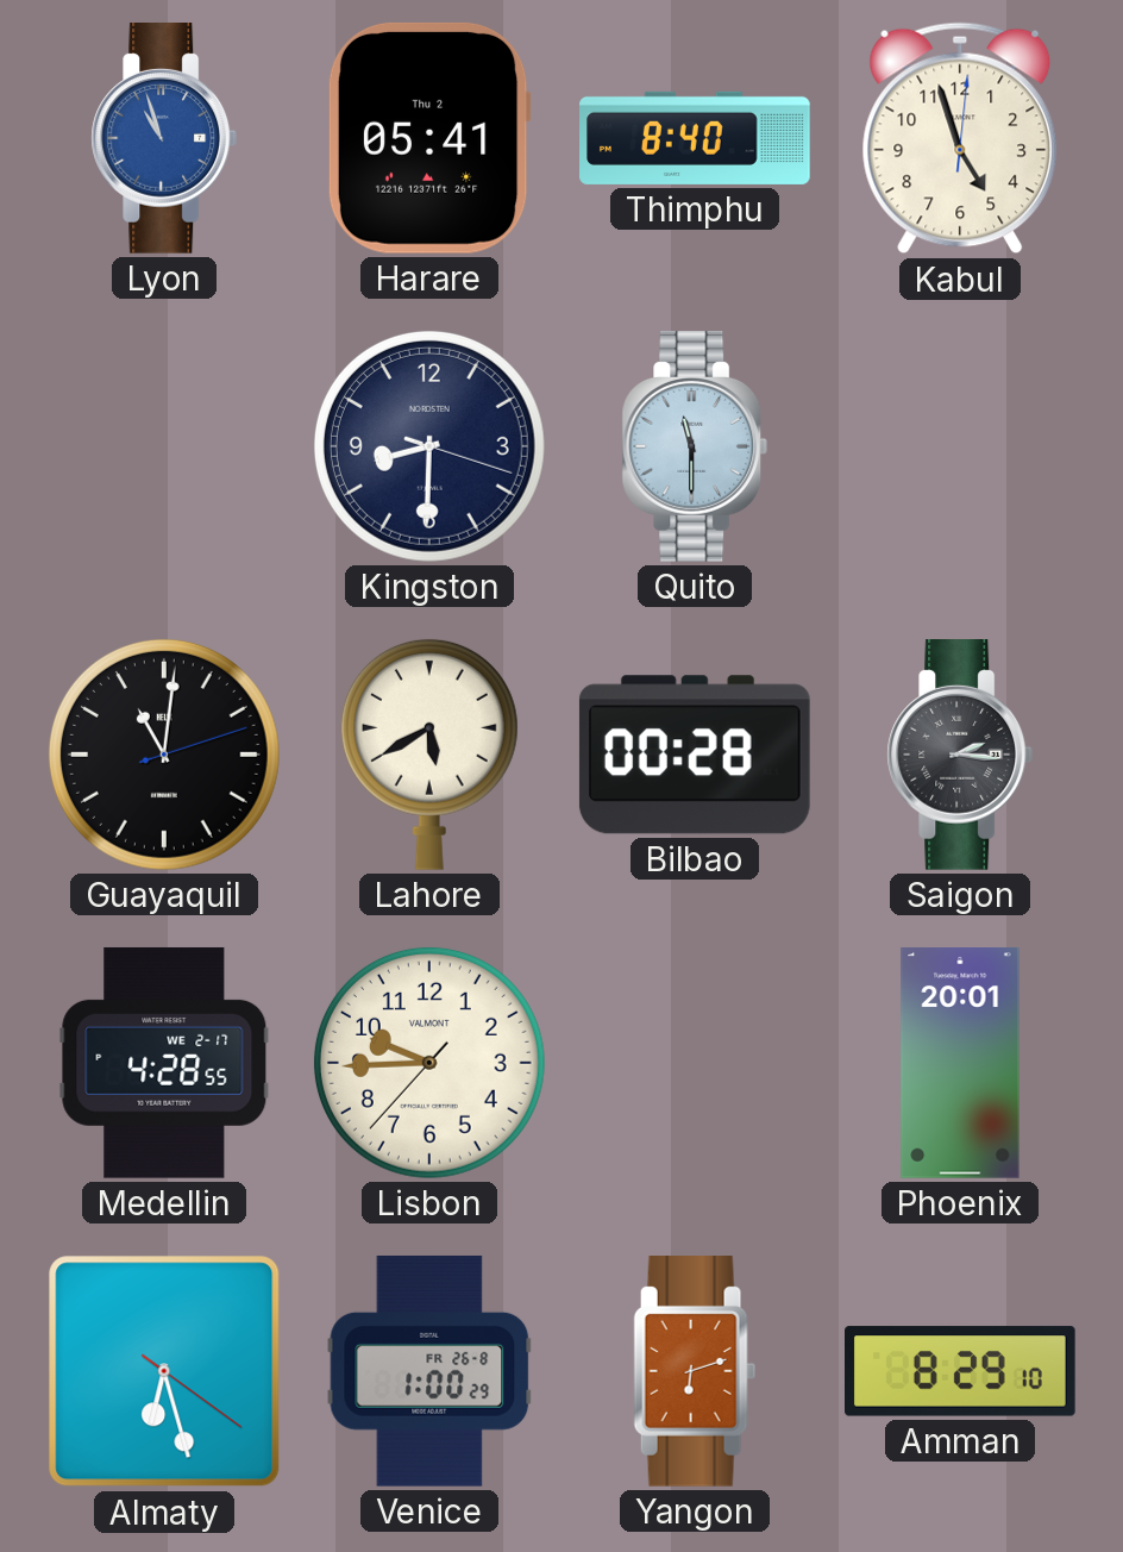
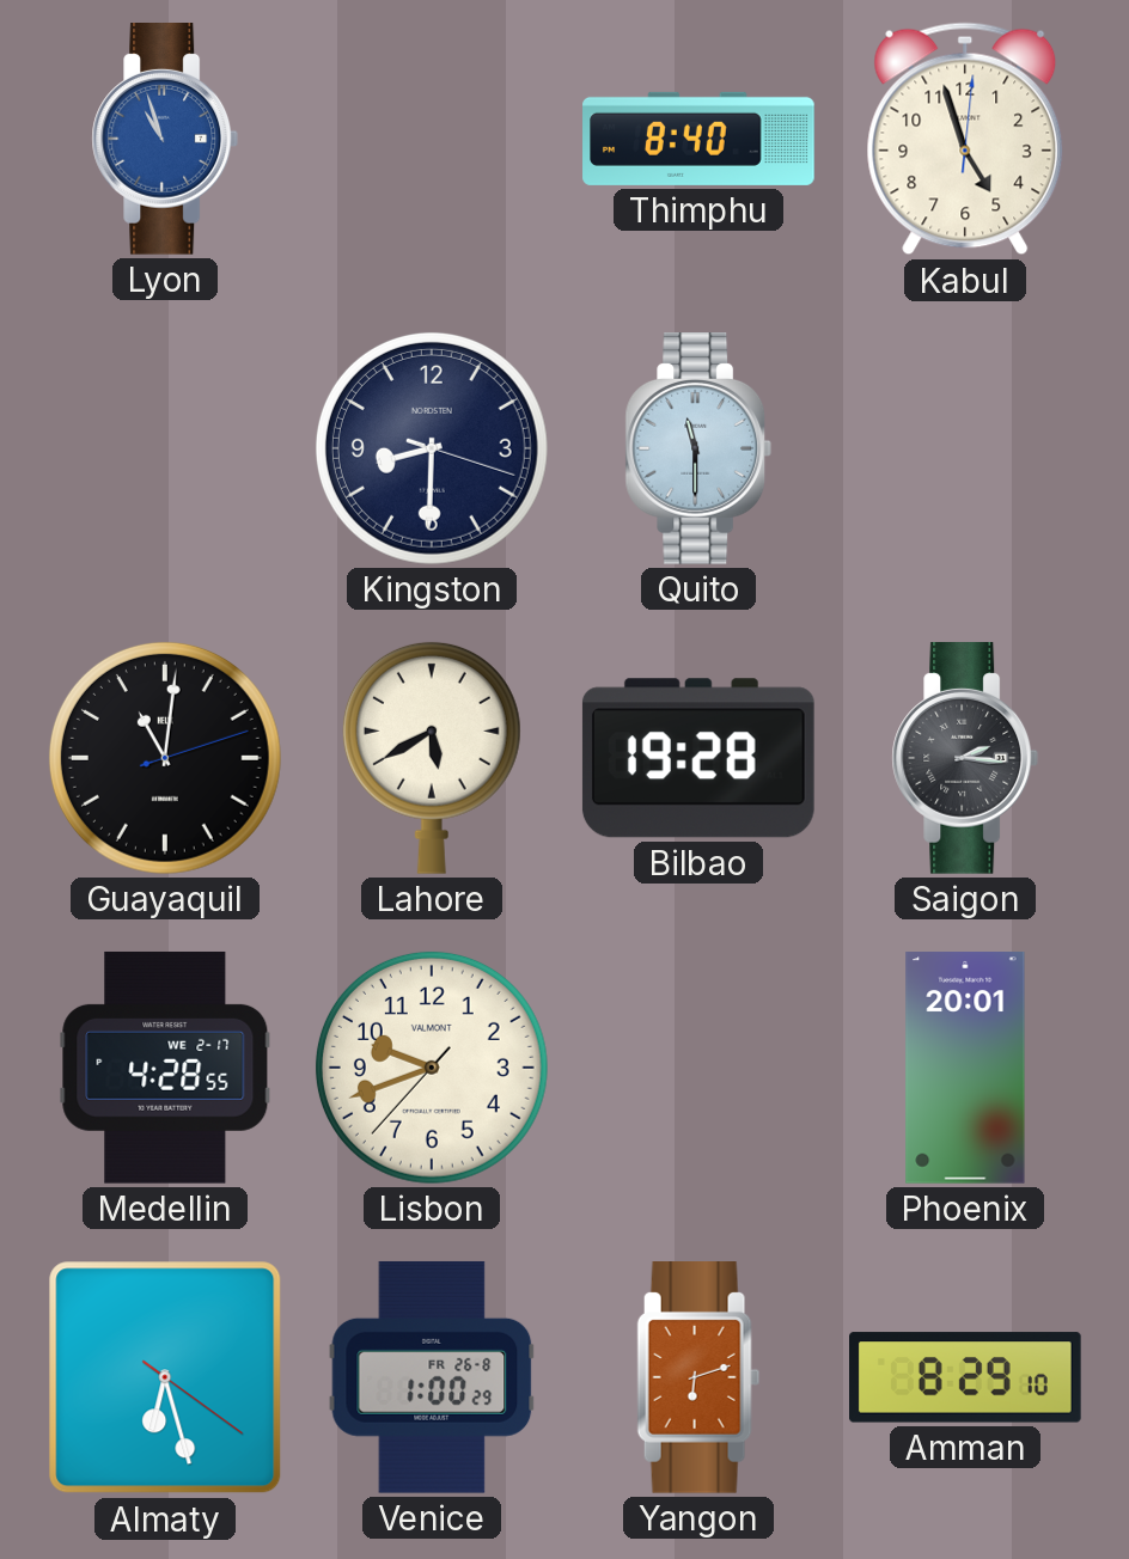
Harare: 05:41 -> none (429, 138)
Bilbao: 00:28 -> 19:28 (698, 758)
Lisbon: 9:44 -> 9:41 (432, 1068)
